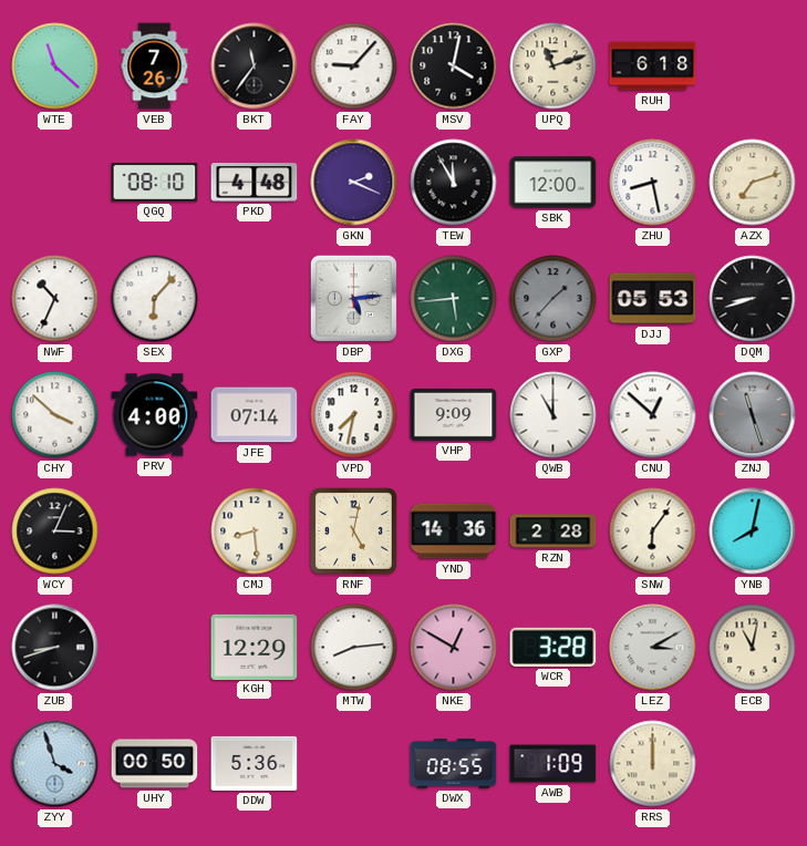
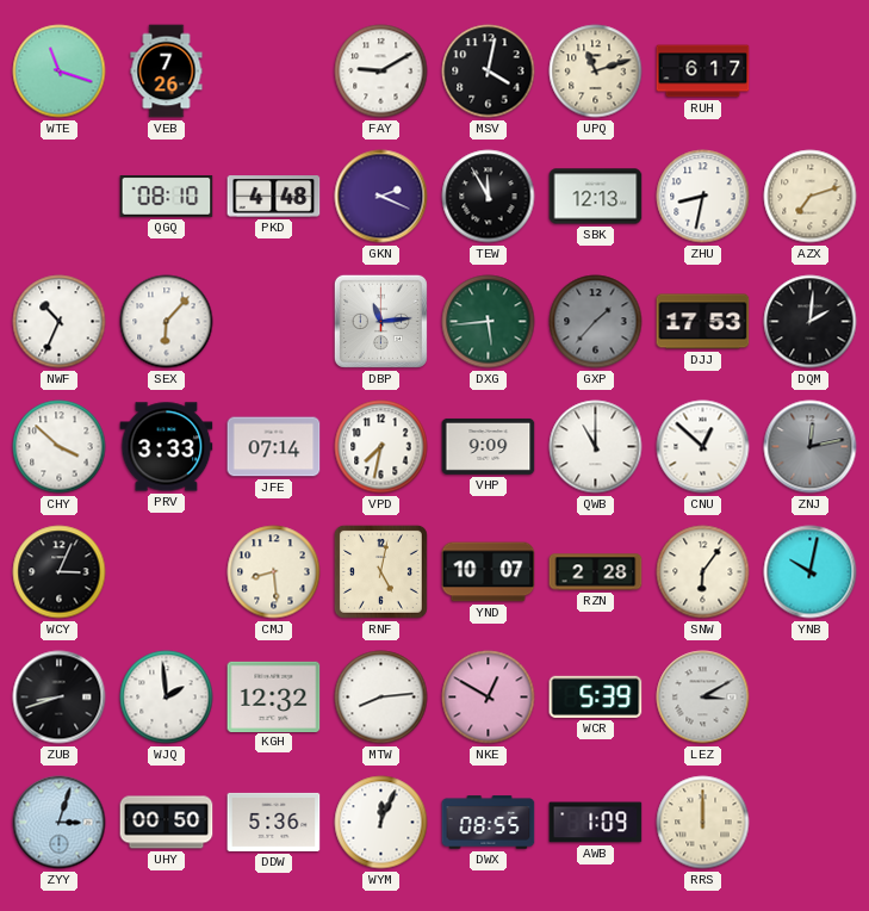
WTE: 11:22 -> 11:18 (60, 72)
BKT: 11:36 -> none (255, 66)
FAY: 9:07 -> 9:10 (381, 72)
RUH: 6:18 -> 6:17 (703, 72)
SBK: 12:00 -> 12:13 (596, 197)
ZHU: 8:28 -> 8:32 (703, 197)
DBP: 5:14 -> 11:14 (380, 321)
DJJ: 05:53 -> 17:53 (703, 322)
DQM: 8:42 -> 2:01 (811, 322)
PRV: 4:00 -> 3:33 (167, 447)
ZNJ: 11:27 -> 12:13 (811, 447)
YND: 14:36 -> 10:07 (489, 572)
YNB: 8:02 -> 10:02 (811, 572)
WJQ: none -> 1:59 (167, 698)
KGH: 12:29 -> 12:32 (274, 696)
WCR: 3:28 -> 5:39 (596, 696)
ECB: 11:02 -> none (753, 648)
ZYY: 3:57 -> 3:03 (60, 823)
WYM: none -> 12:04 (381, 823)
